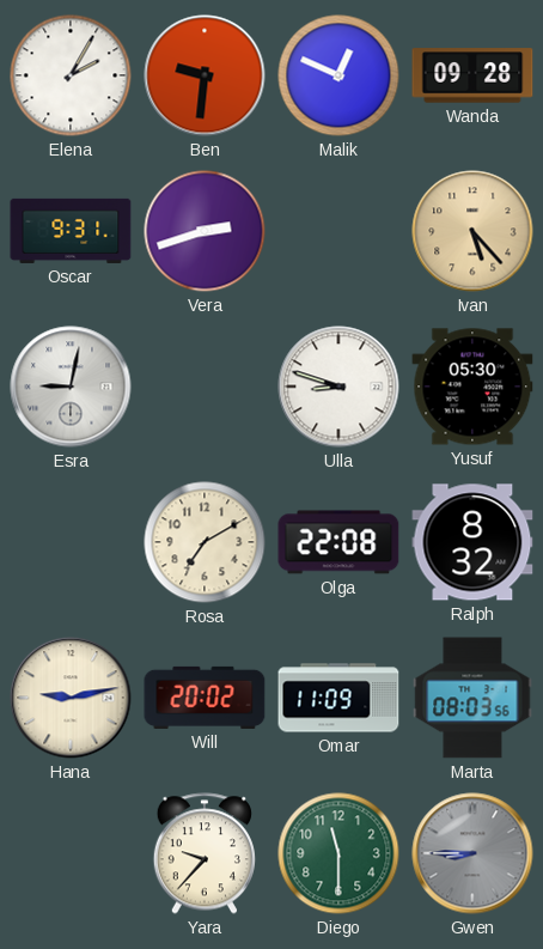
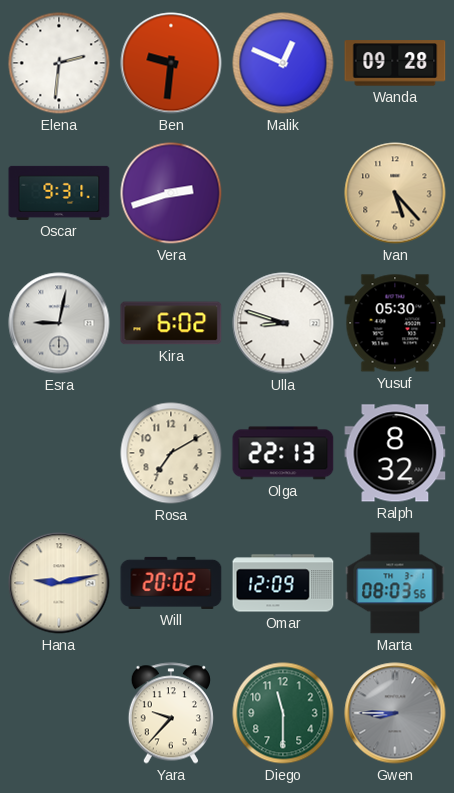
Elena: 2:05 -> 2:31 (59, 63)
Kira: none -> 6:02 (171, 323)
Olga: 22:08 -> 22:13 (283, 453)
Omar: 11:09 -> 12:09 (283, 583)
